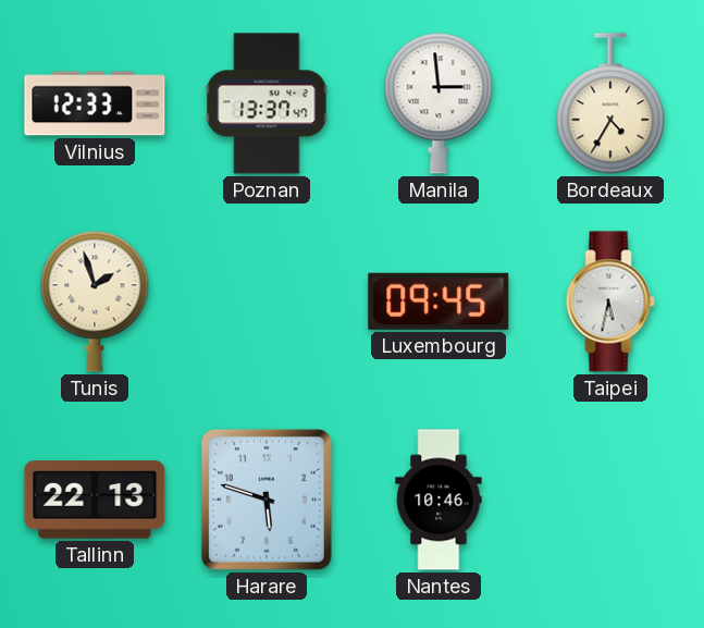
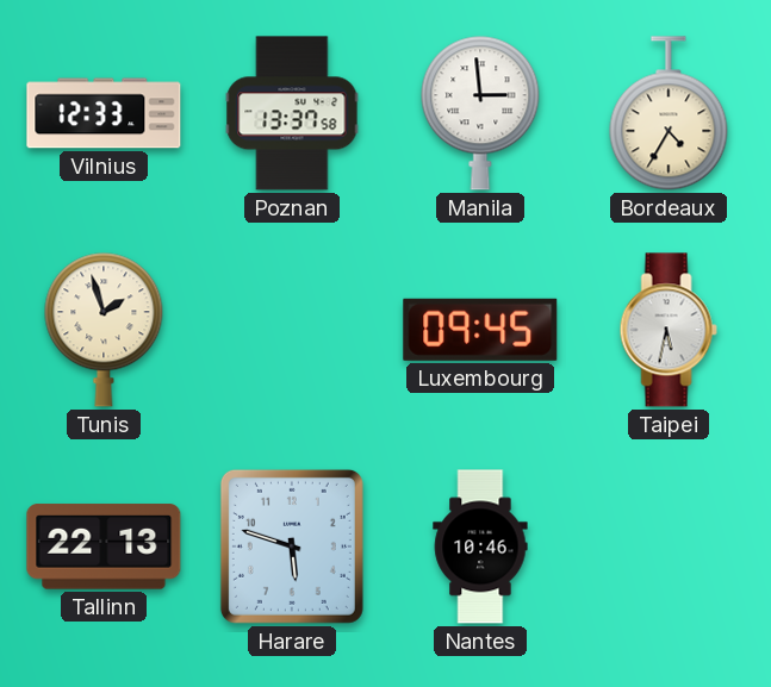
Poznan: 13:37:47 -> 13:37:58 (292, 113)
